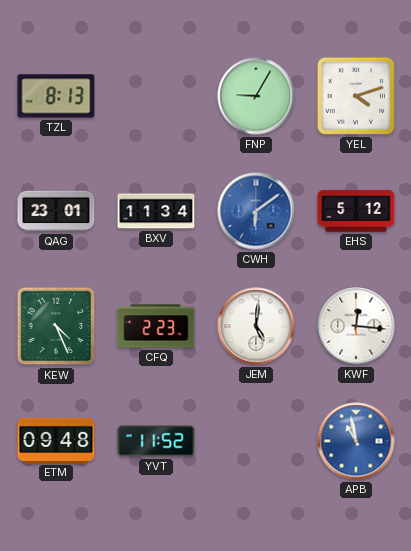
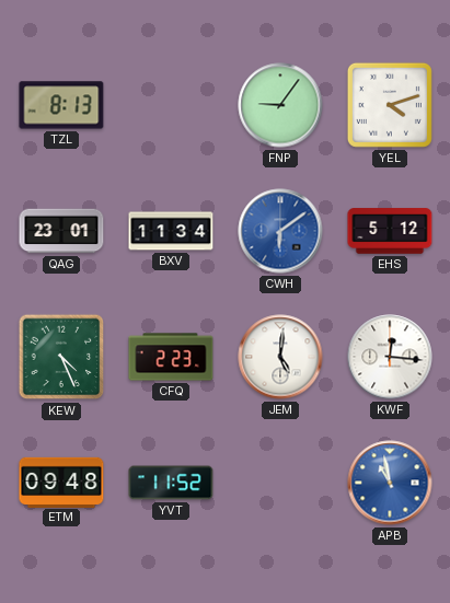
FNP: 9:05 -> 9:06 (280, 105)
